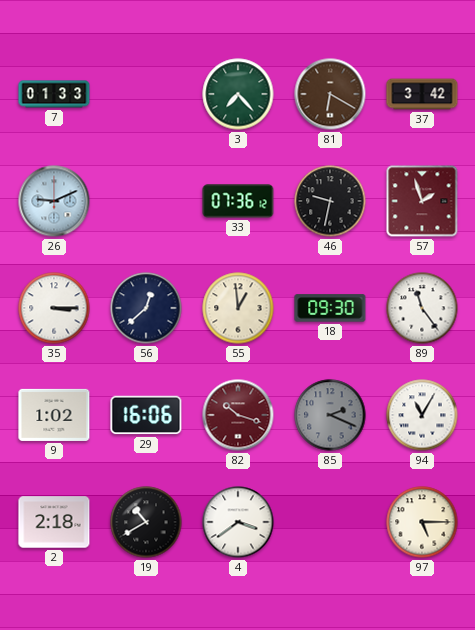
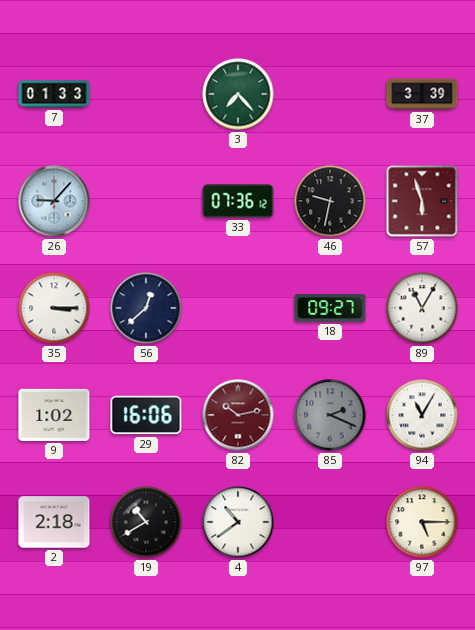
81: 6:20 -> none (330, 94)
37: 3:42 -> 3:39 (422, 94)
26: 9:11 -> 9:07 (54, 201)
57: 1:57 -> 5:57 (422, 201)
55: 12:59 -> none (238, 308)
18: 09:30 -> 09:27 (330, 308)
89: 11:24 -> 11:05 (422, 308)
82: 10:18 -> 10:13 (238, 415)
4: 3:39 -> 10:39 (238, 522)
